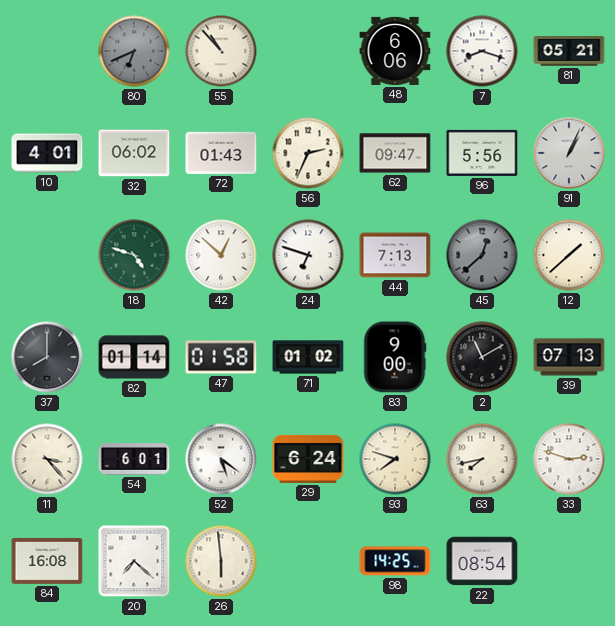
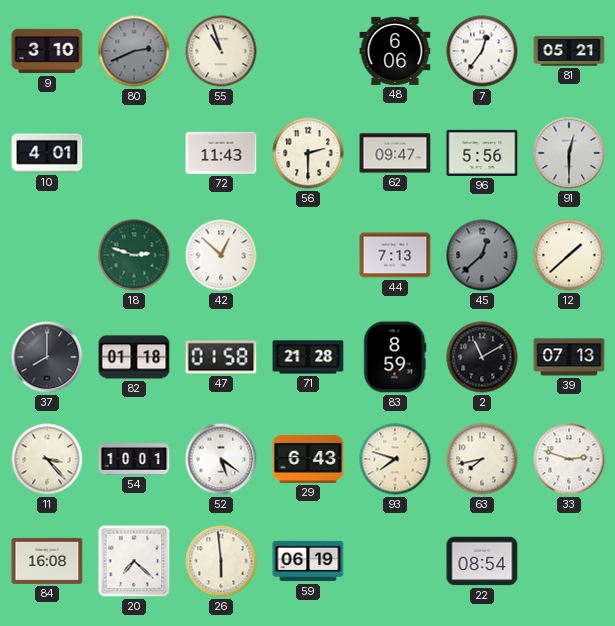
9: none -> 3:10 (47, 51)
80: 6:41 -> 2:41 (134, 51)
55: 10:53 -> 10:57 (221, 51)
7: 8:18 -> 12:36 (482, 51)
32: 06:02 -> none (134, 153)
72: 01:43 -> 11:43 (221, 153)
56: 2:34 -> 2:30 (308, 153)
91: 1:04 -> 12:30 (569, 153)
18: 4:48 -> 2:48 (134, 255)
24: 6:48 -> none (308, 255)
82: 01:14 -> 01:18 (134, 357)
71: 01:02 -> 21:28 (308, 357)
83: 9:00 -> 8:59 (395, 357)
54: 6:01 -> 10:01 (134, 459)
29: 6:24 -> 6:43 (308, 459)
59: none -> 06:19 (308, 561)
98: 14:25 -> none (395, 561)
